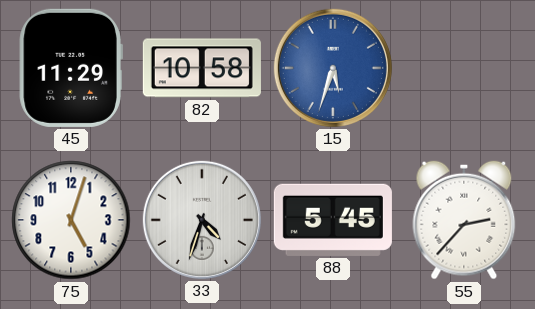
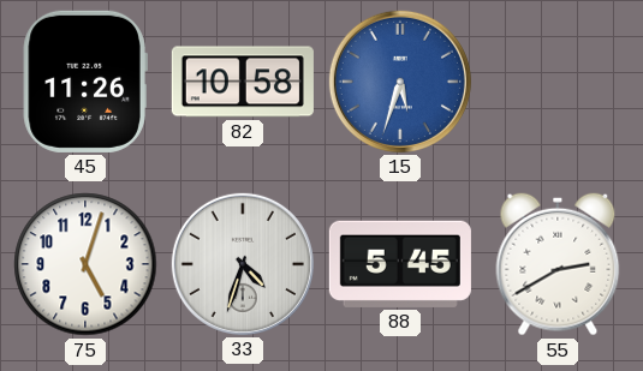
45: 11:29 -> 11:26 (85, 82)
55: 2:37 -> 2:40 (558, 264)
